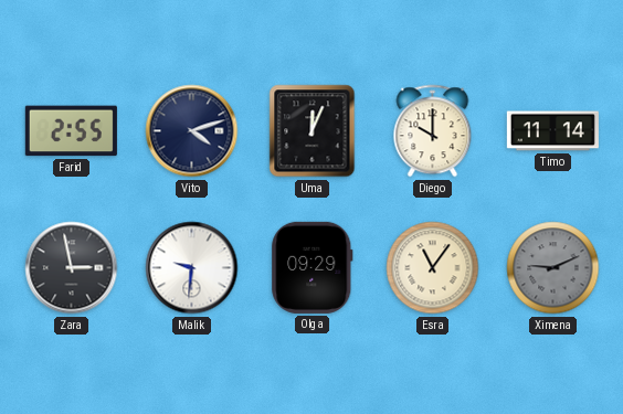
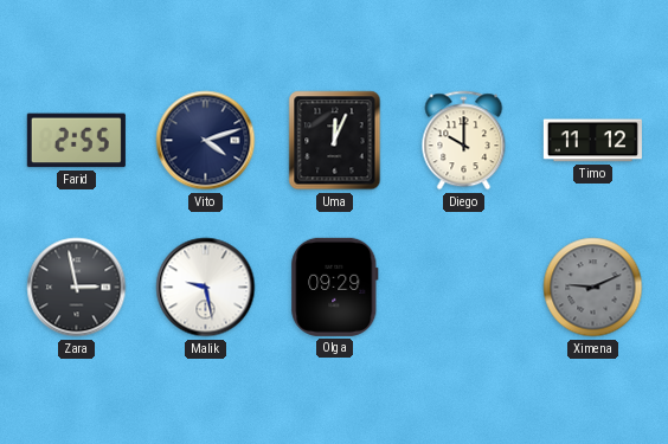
Timo: 11:14 -> 11:12 (592, 141)
Malik: 9:31 -> 9:28 (206, 288)
Esra: 11:06 -> none (433, 268)
